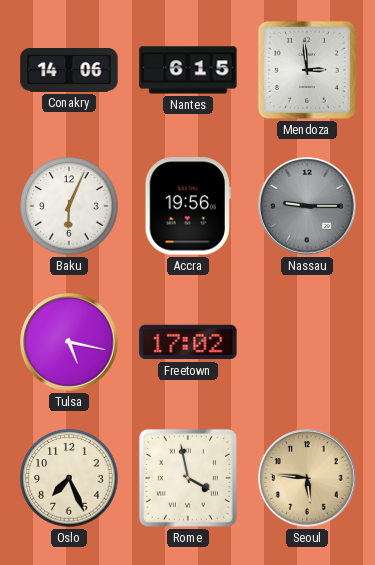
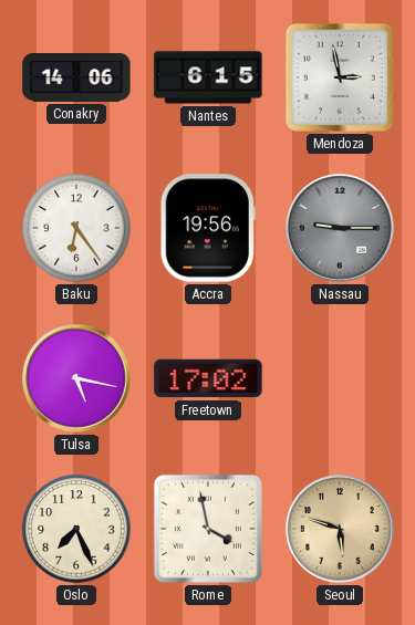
Mendoza: 2:59 -> 2:58 (340, 77)
Baku: 6:04 -> 6:24 (76, 228)
Seoul: 5:46 -> 5:48 (340, 529)
